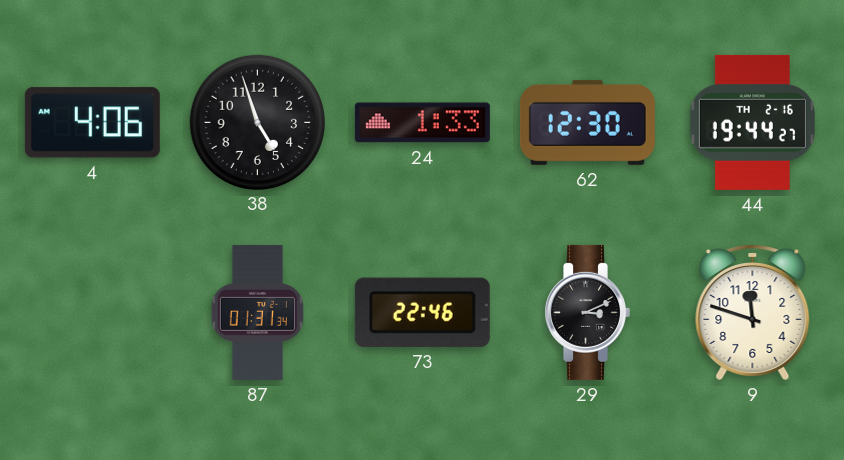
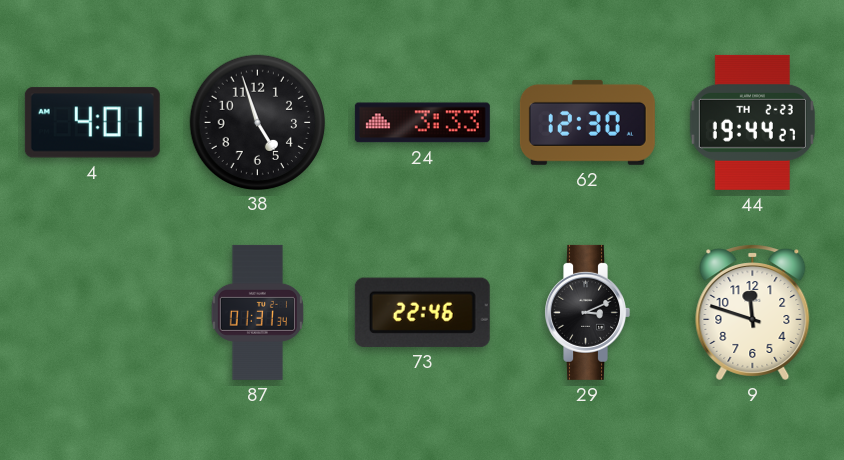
4: 4:06 -> 4:01 (92, 123)
24: 1:33 -> 3:33 (422, 123)
44 date: TH 2-16 -> TH 2-23 (752, 122)
